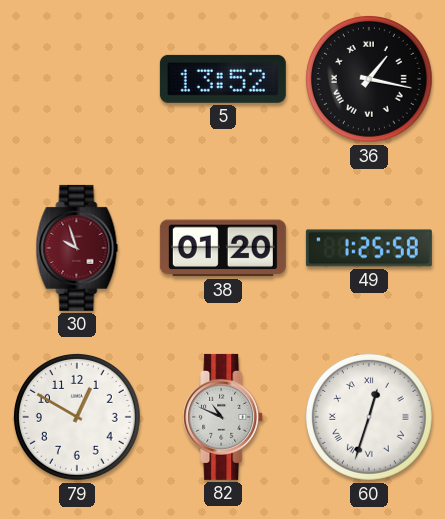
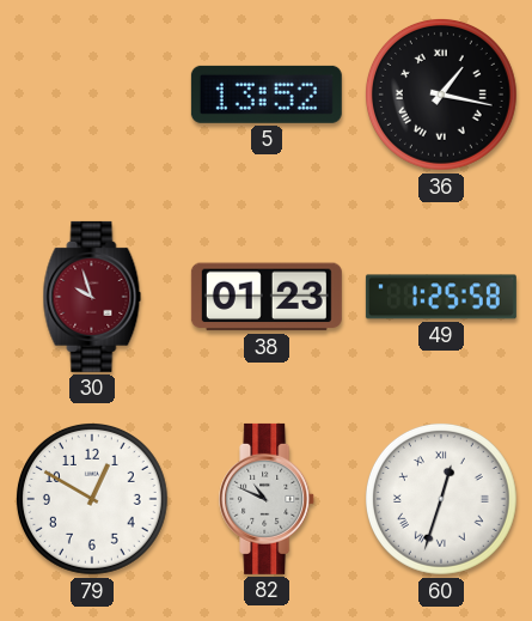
38: 01:20 -> 01:23 (267, 297)
